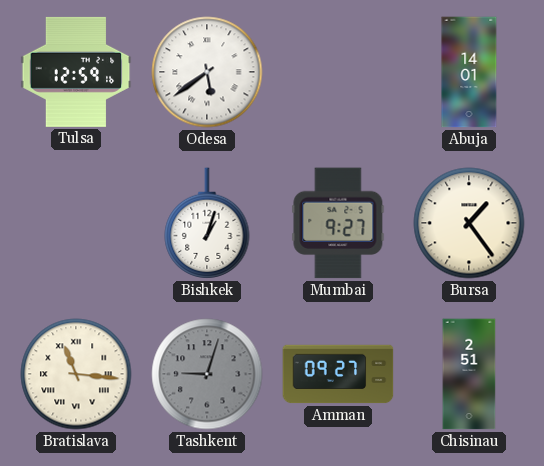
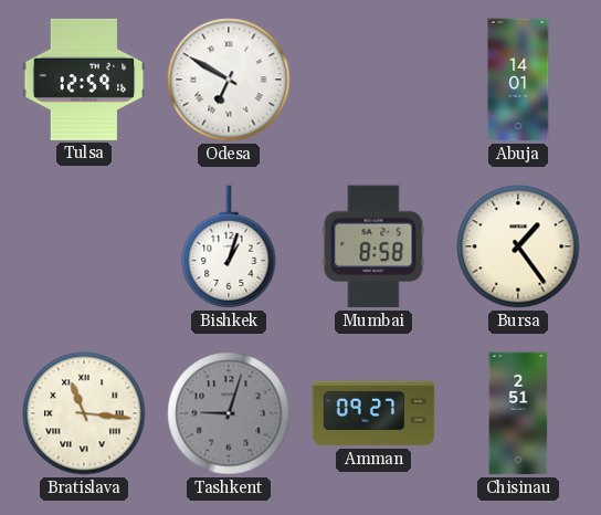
Odesa: 5:39 -> 6:50 (229, 80)
Mumbai: 9:27 -> 8:58 (373, 246)
